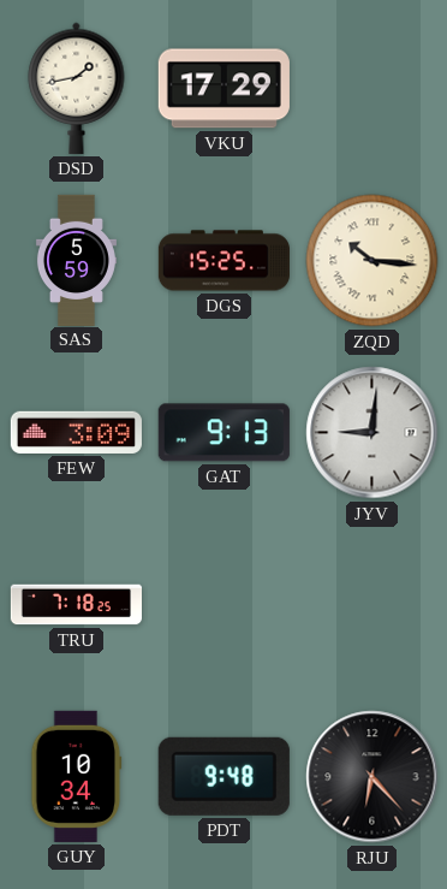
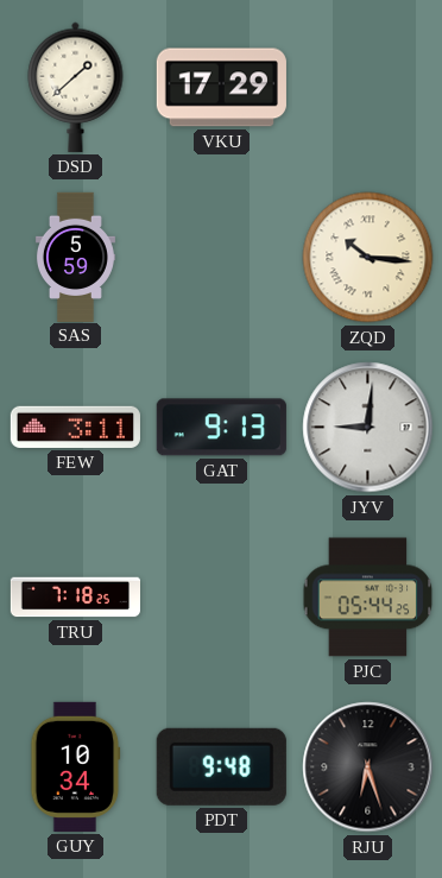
DSD: 1:43 -> 1:38 (76, 87)
DGS: 15:25 -> none (223, 261)
FEW: 3:09 -> 3:11 (75, 427)
PJC: none -> 05:44 (368, 598)
RJU: 6:23 -> 6:27 (368, 768)
